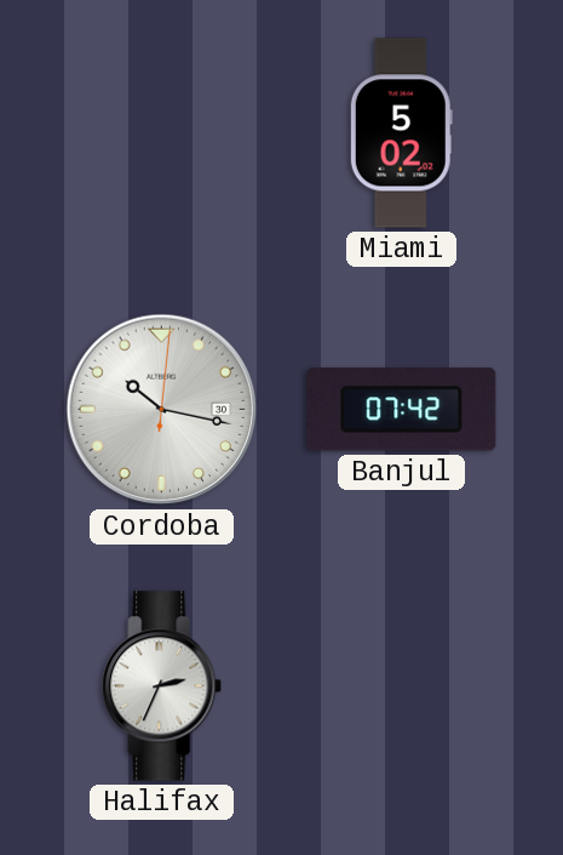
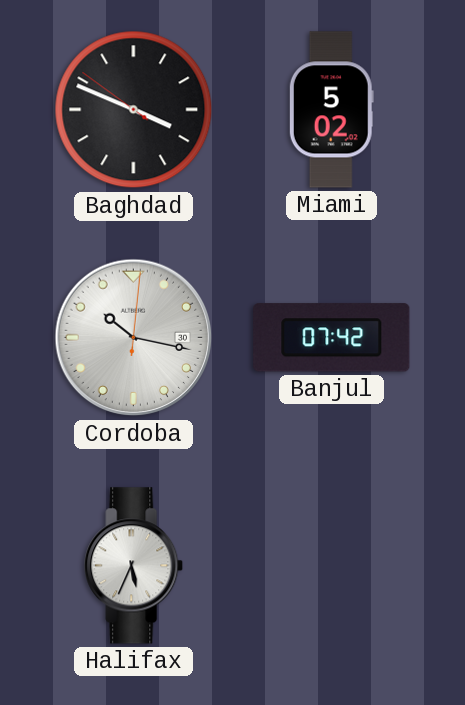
Baghdad: none -> 3:48 (134, 110)
Halifax: 2:34 -> 5:34 (134, 566)
